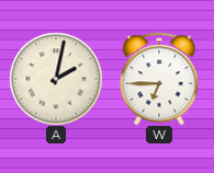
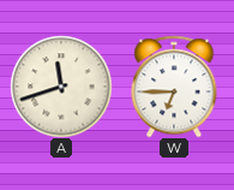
A: 2:02 -> 11:42 (61, 87)
